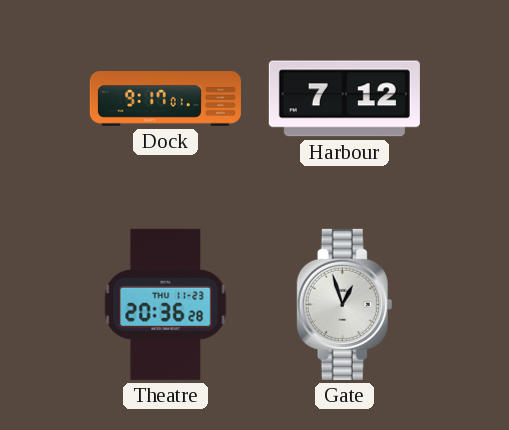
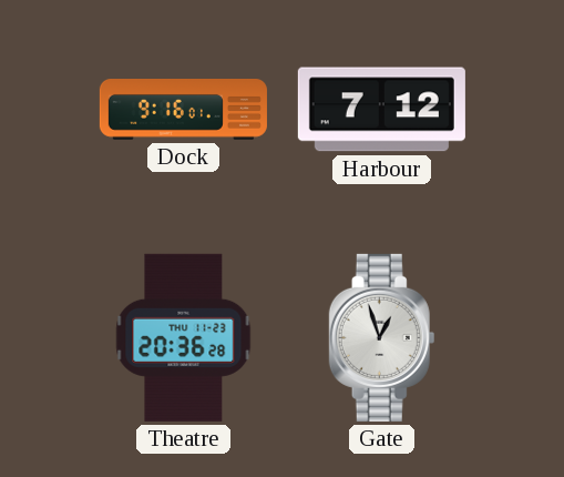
Dock: 9:17 -> 9:16 (183, 110)
